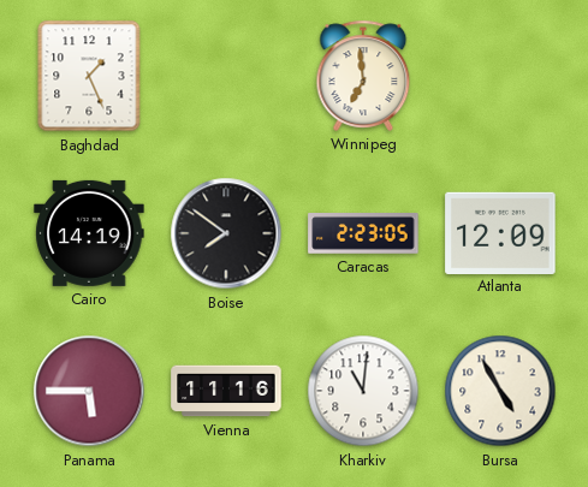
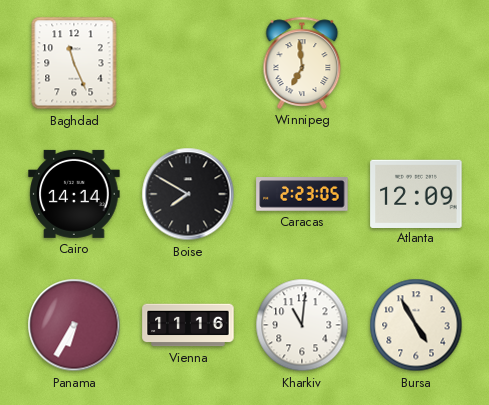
Baghdad: 1:26 -> 11:26 (74, 63)
Cairo: 14:19 -> 14:14 (74, 194)
Boise: 7:51 -> 7:50 (188, 194)
Panama: 5:45 -> 6:35 (74, 325)
